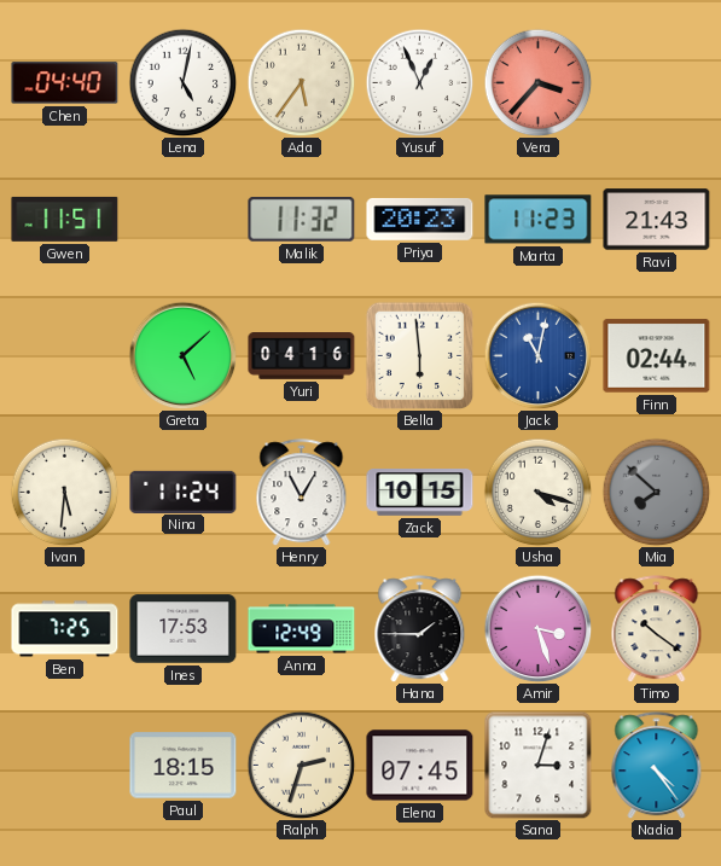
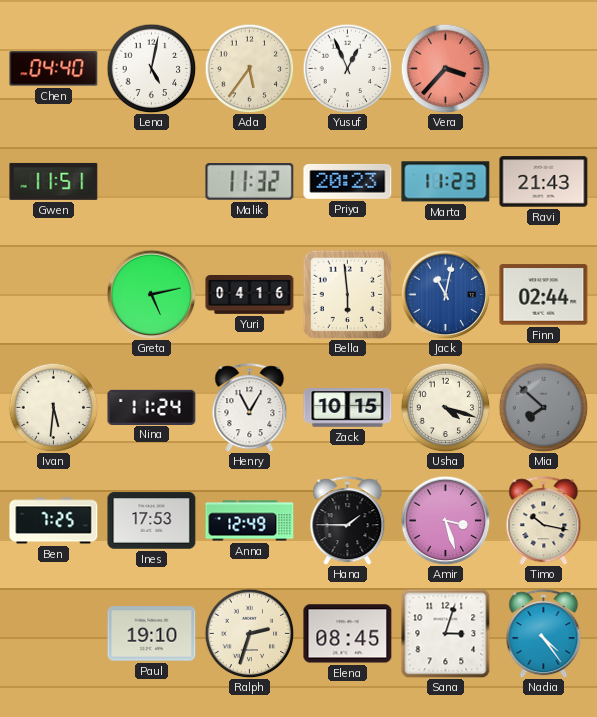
Greta: 5:08 -> 5:13 (151, 294)
Timo: 10:21 -> 10:17 (544, 521)
Paul: 18:15 -> 19:10 (152, 634)
Elena: 07:45 -> 08:45 (348, 634)
